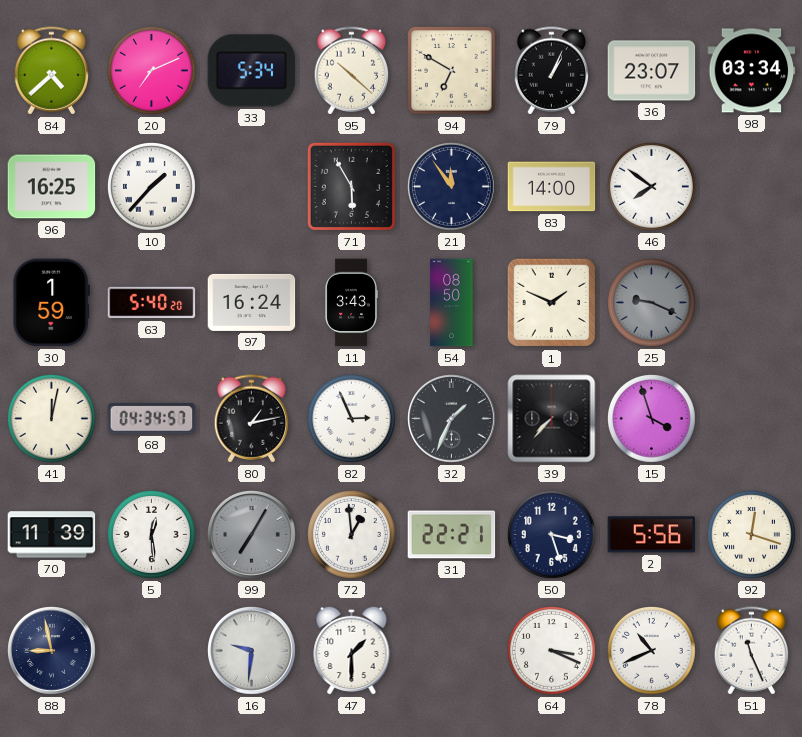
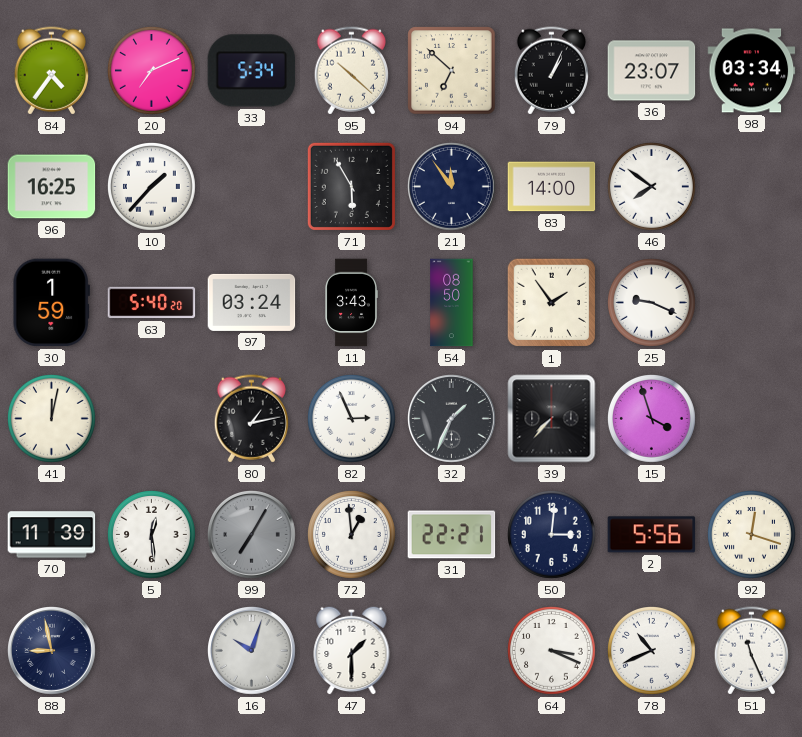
84: 4:38 -> 4:36 (51, 71)
94: 6:50 -> 6:52 (452, 71)
97: 16:24 -> 03:24 (252, 302)
1: 1:49 -> 1:54 (552, 303)
25 dial: grey -> white (652, 303)
68: 04:34 -> none (152, 419)
50: 3:27 -> 3:01 (552, 535)
16: 9:31 -> 10:03 (252, 651)
